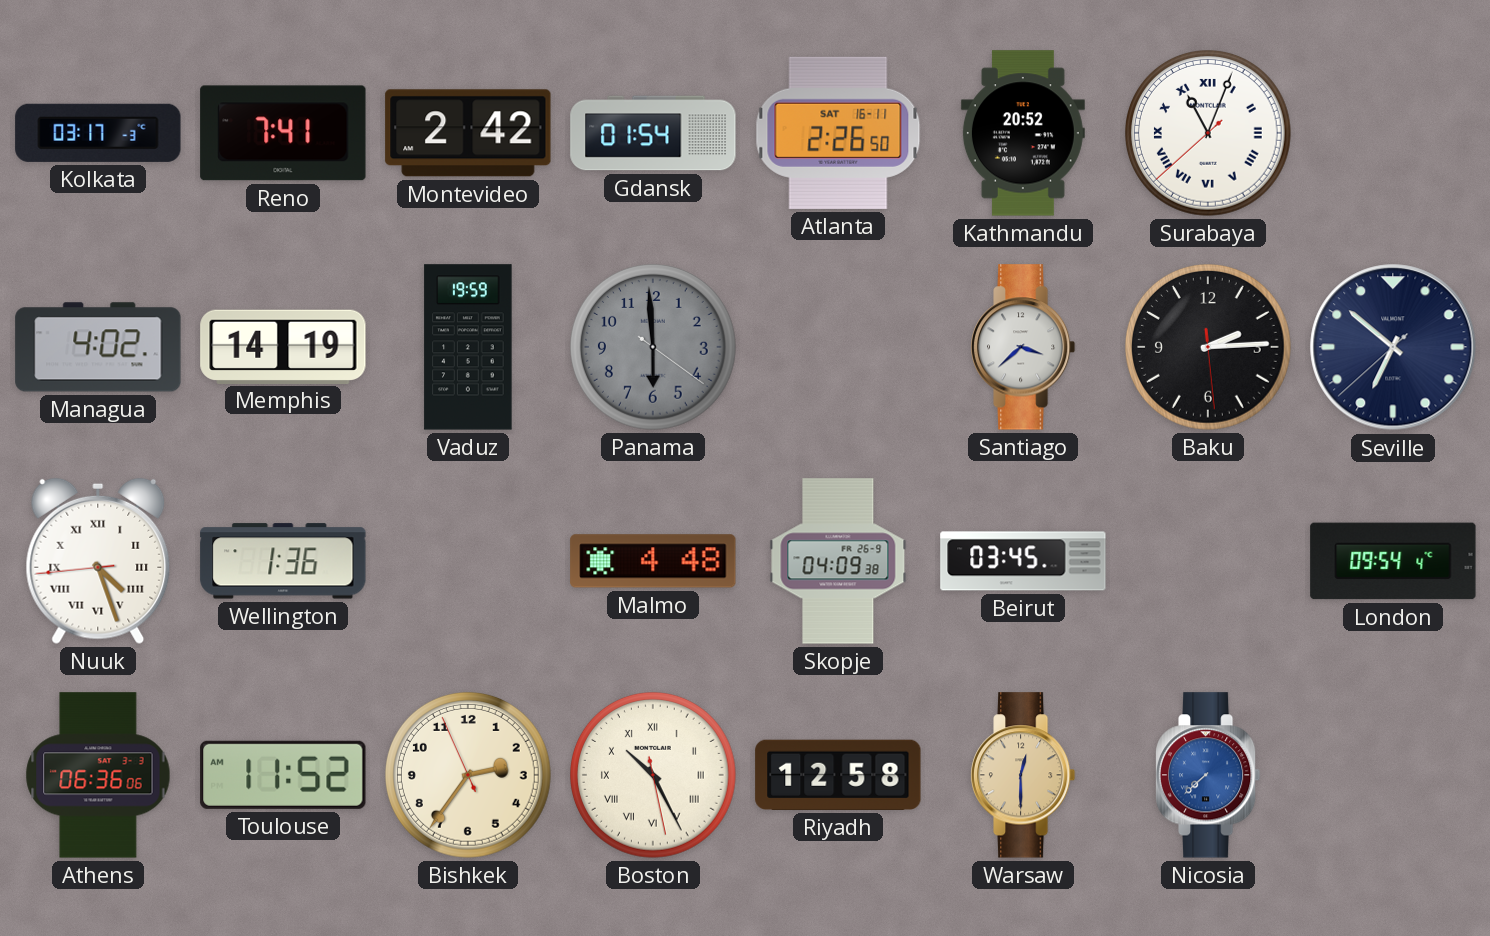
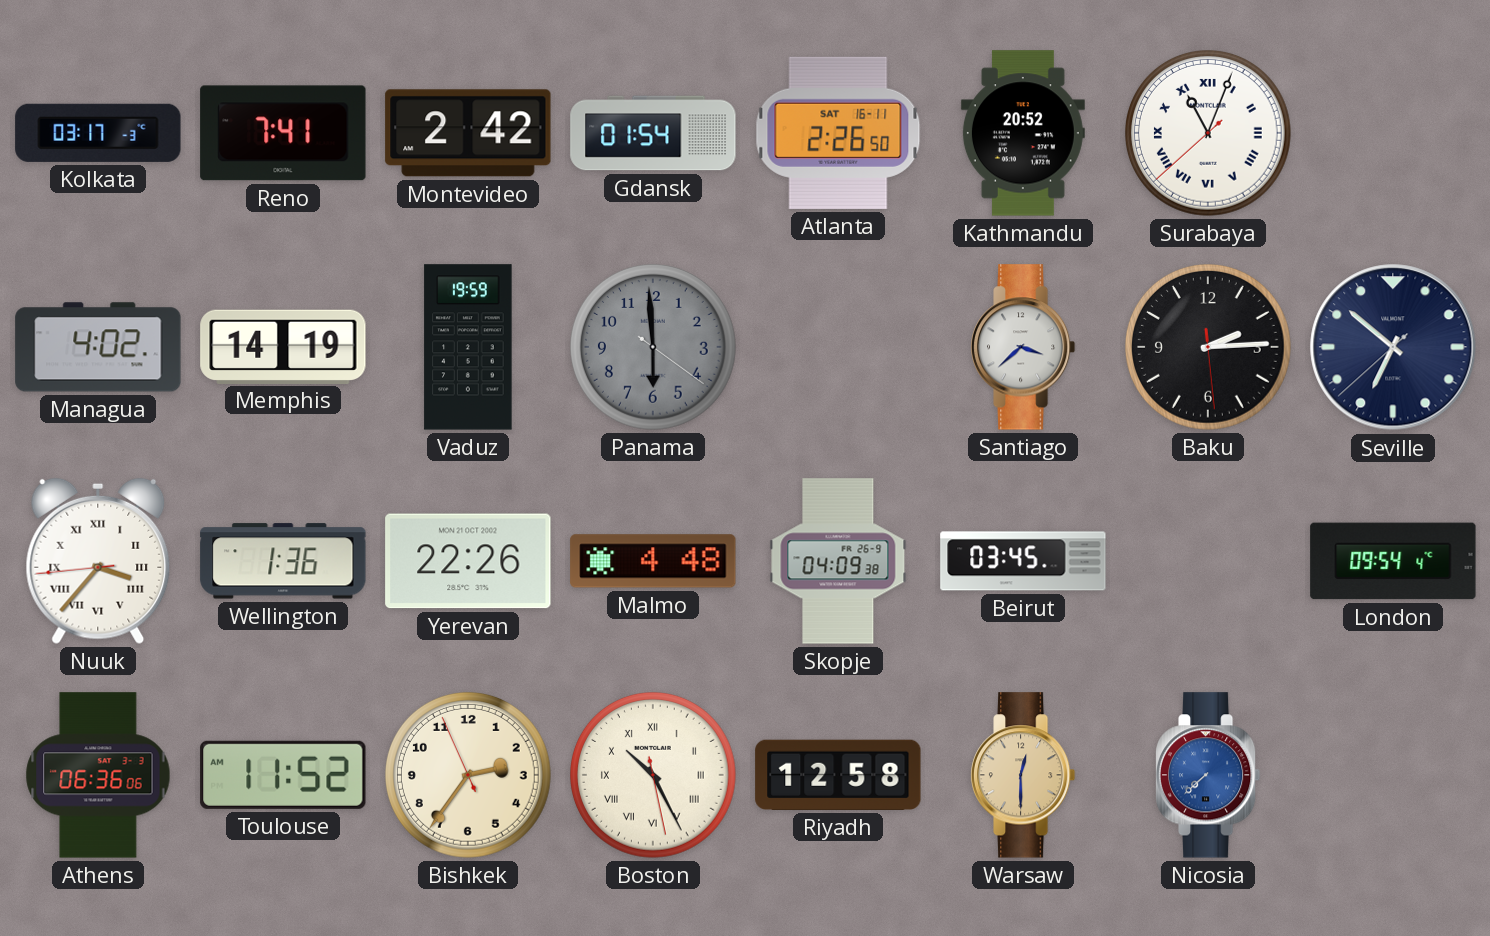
Nuuk: 4:26 -> 3:36 (98, 561)
Yerevan: none -> 22:26 (468, 561)
